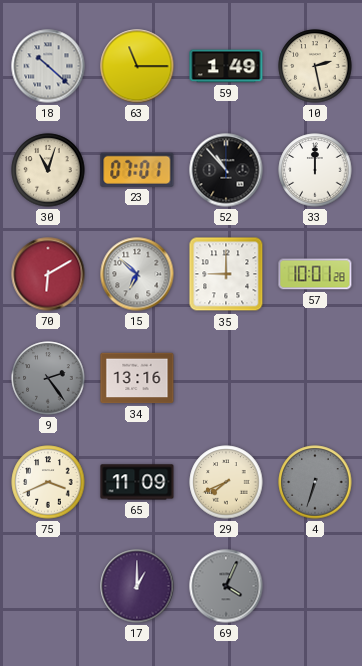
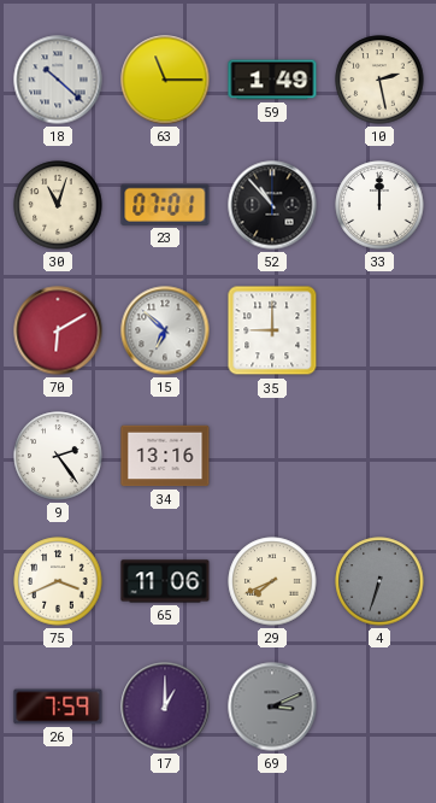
57: 10:01 -> none (315, 274)
9 dial: grey -> white (58, 456)
65: 11:09 -> 11:06 (165, 581)
26: none -> 7:59 (58, 707)
69: 4:04 -> 3:11 (272, 707)
